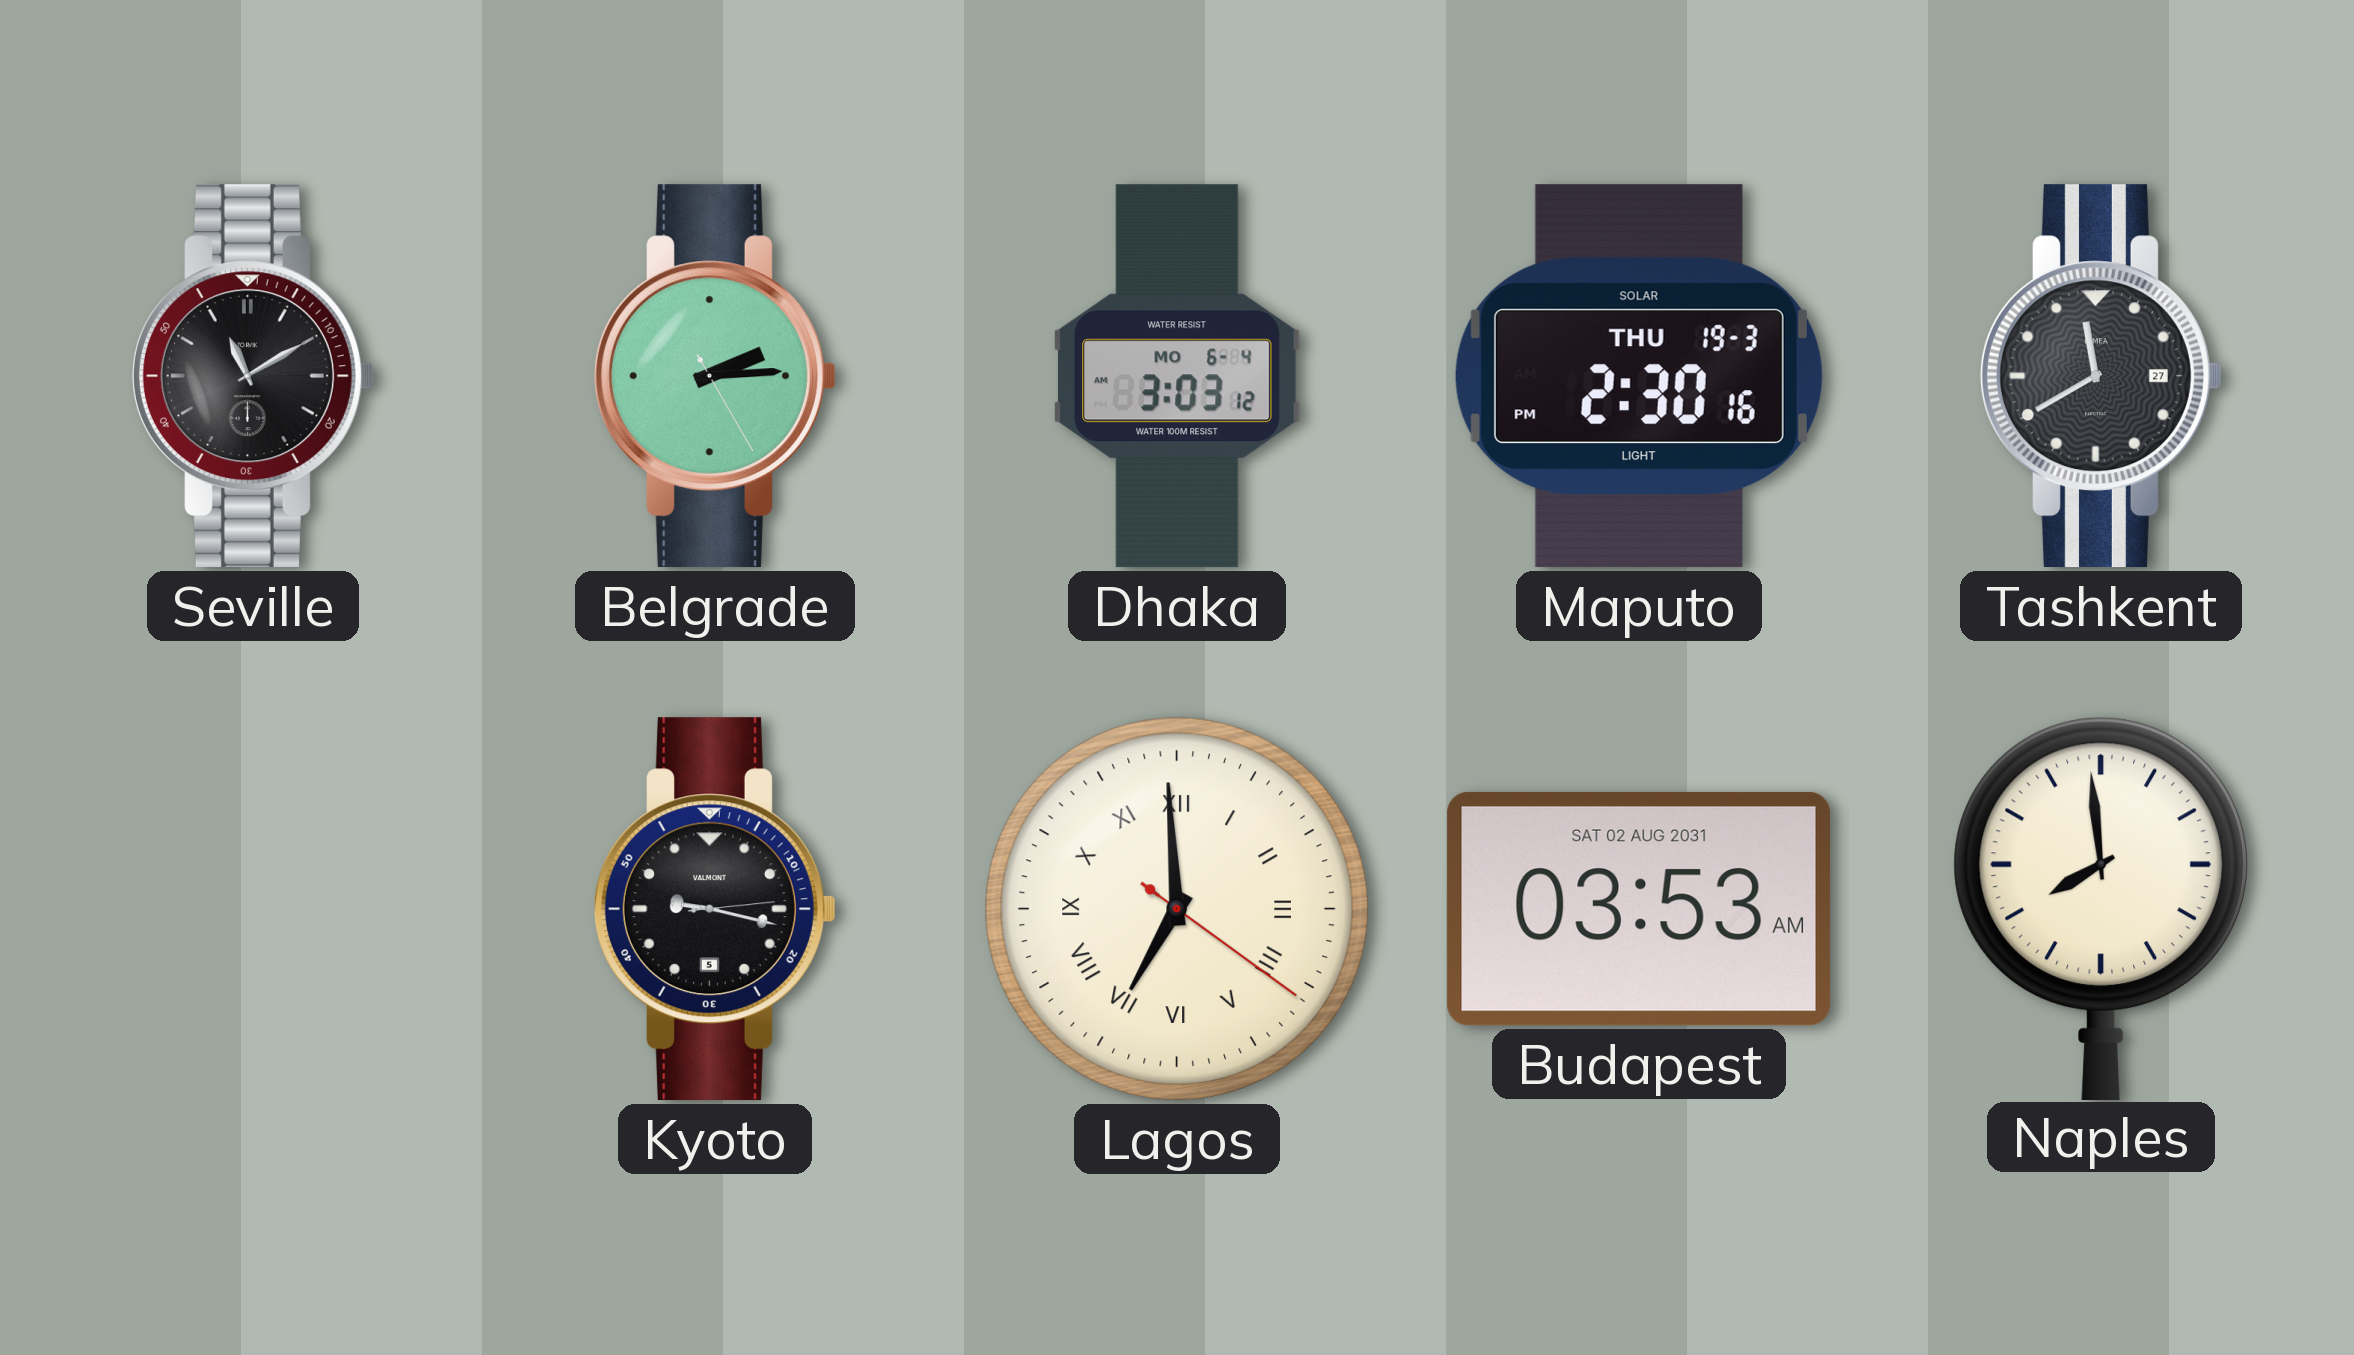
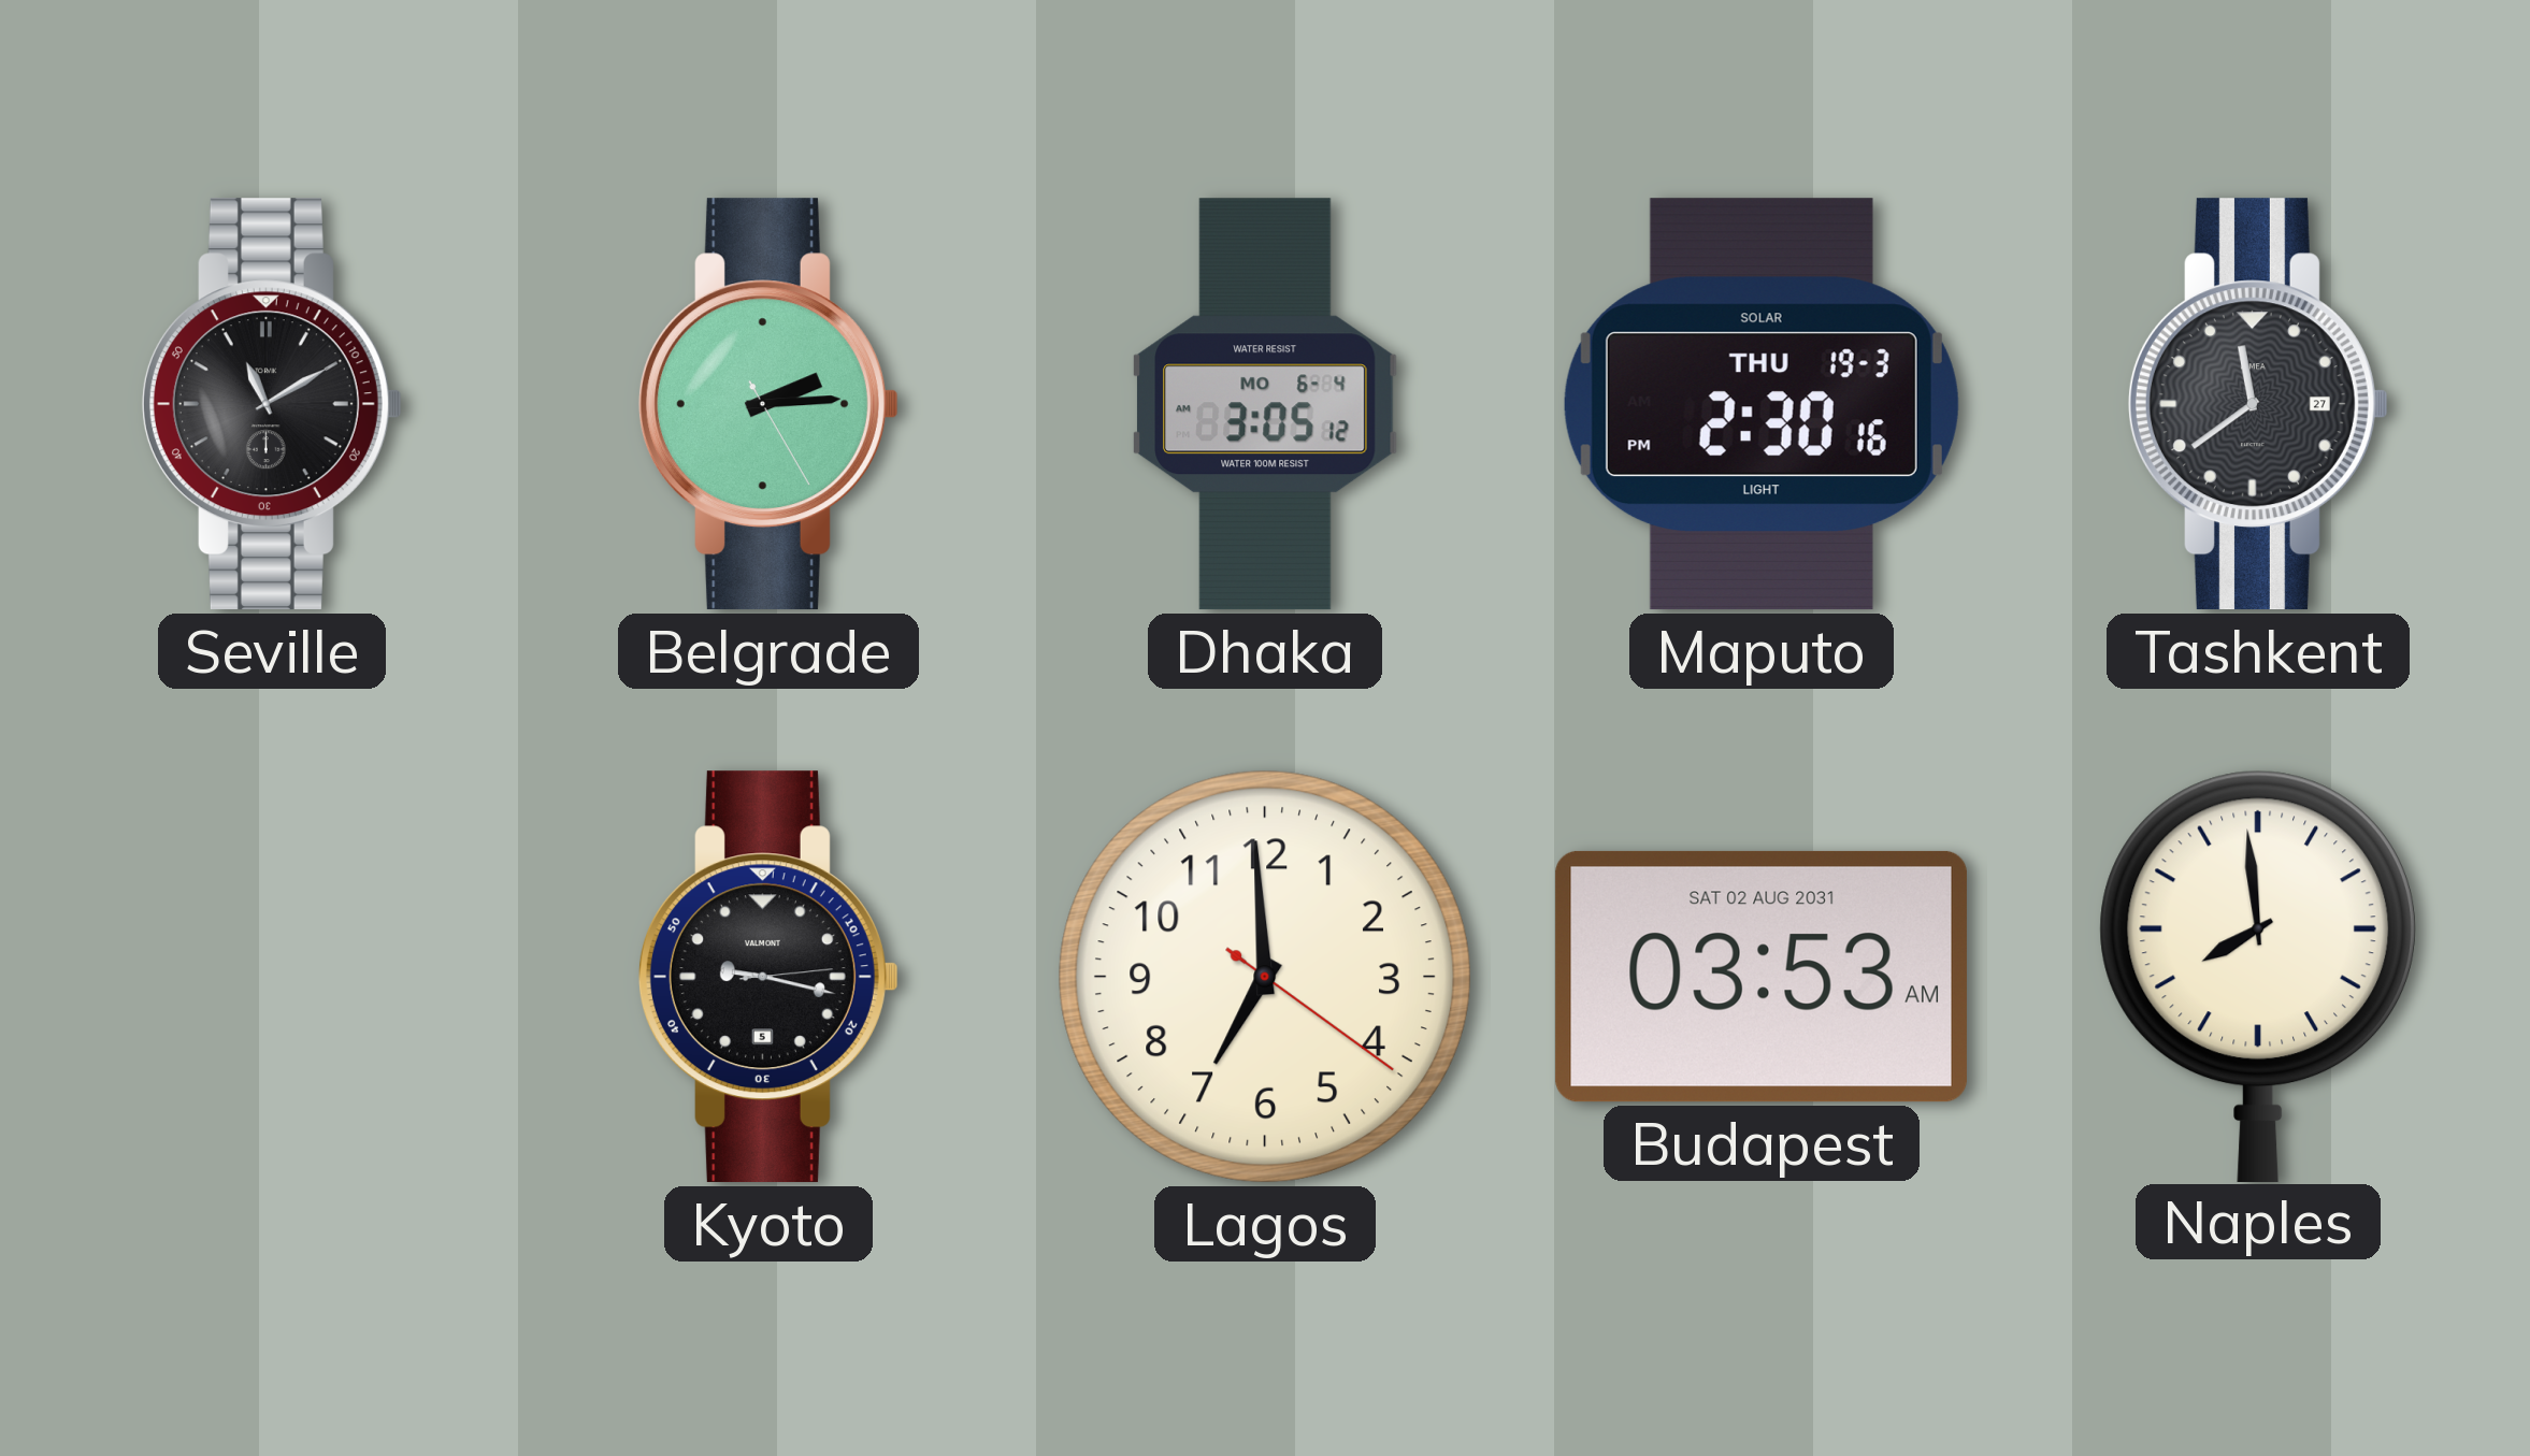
Dhaka: 3:03 -> 3:05 (1265, 404)
Tashkent: 11:40 -> 11:39 (2258, 404)
Lagos numerals: Roman -> Arabic (1265, 977)
